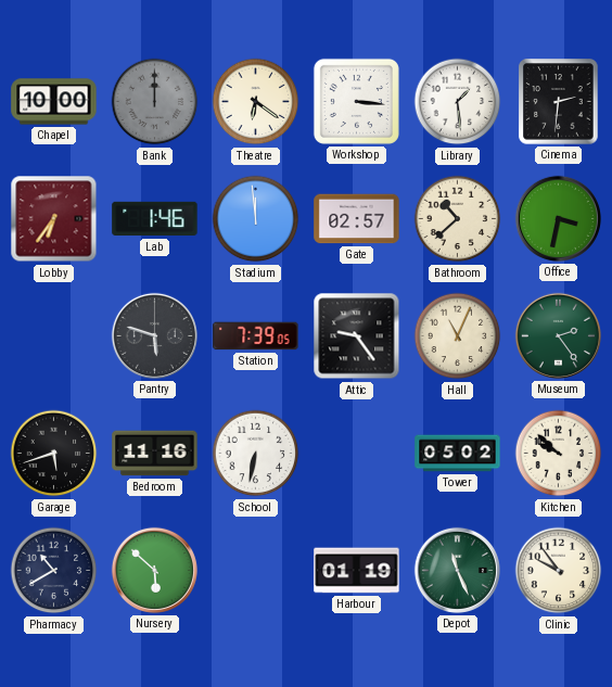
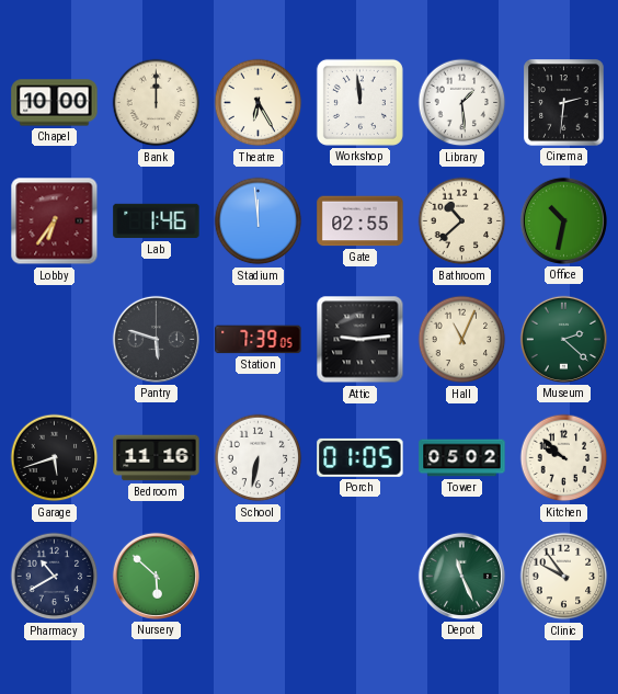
Bank dial: grey -> cream (157, 103)
Theatre: 6:21 -> 6:25 (259, 103)
Workshop: 3:16 -> 11:59 (359, 102)
Gate: 02:57 -> 02:55 (360, 221)
Office: 3:32 -> 10:32 (563, 220)
Attic: 9:24 -> 9:14 (360, 340)
Museum: 2:24 -> 2:22 (563, 339)
Porch: none -> 01:05 (360, 457)
Harbour: 01:19 -> none (357, 571)
